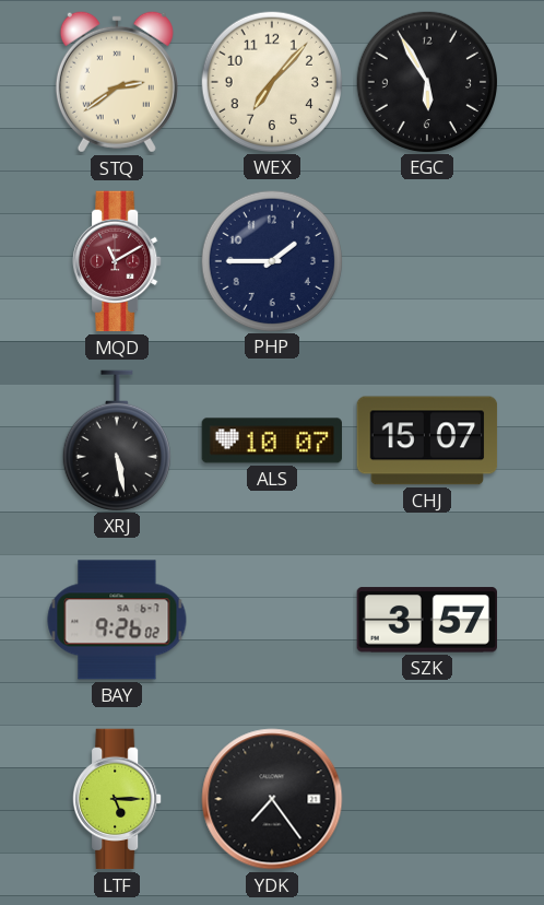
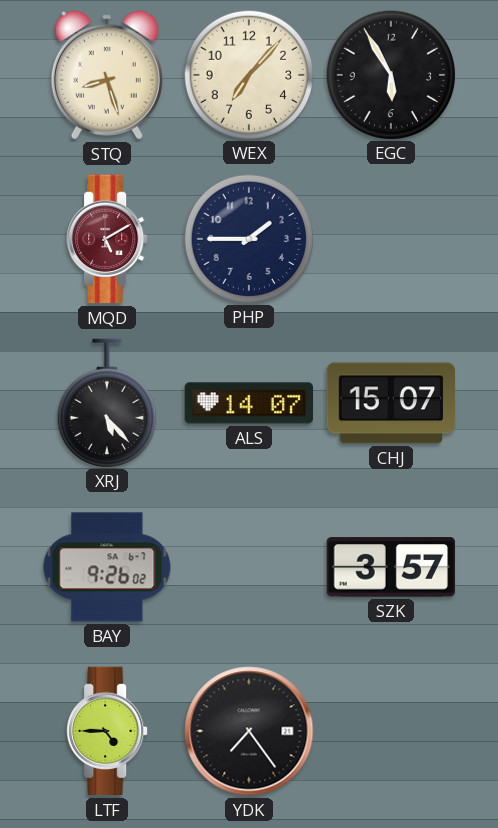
STQ: 2:39 -> 8:27 (107, 75)
MQD: 11:10 -> 5:10 (107, 239)
XRJ: 5:28 -> 5:23 (107, 403)
ALS: 10:07 -> 14:07 (249, 403)
LTF: 5:15 -> 4:45 (107, 731)
